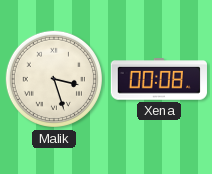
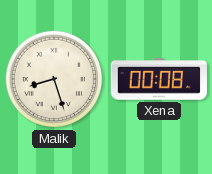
Malik: 3:27 -> 8:27 (54, 79)
